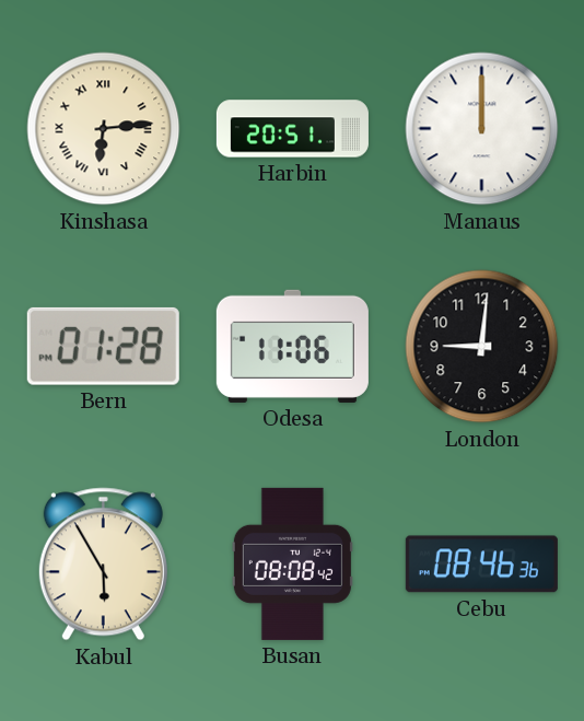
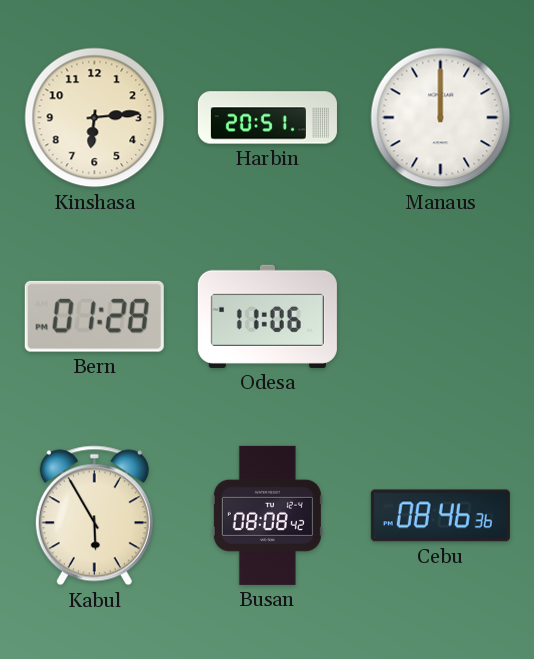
Kinshasa numerals: Roman -> Arabic (95, 118)
London: 9:01 -> none (482, 347)
